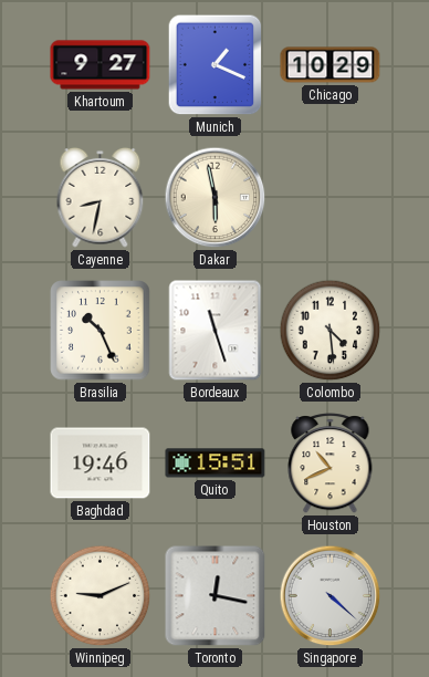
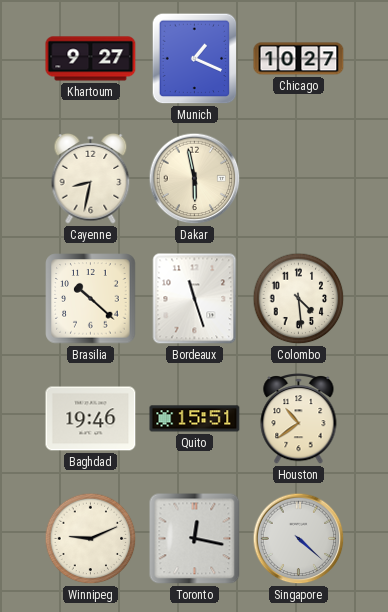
Chicago: 10:29 -> 10:27 (299, 59)
Brasilia: 10:26 -> 10:22 (91, 299)
Houston: 10:41 -> 10:39 (299, 419)
